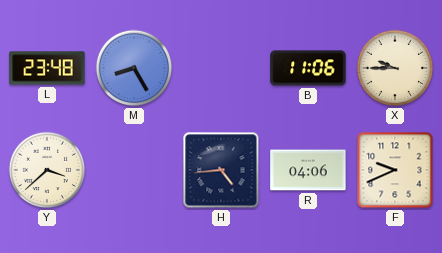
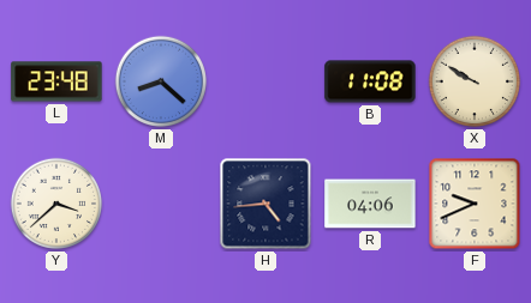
M: 8:25 -> 8:22 (161, 81)
B: 11:06 -> 11:08 (370, 81)
X: 9:45 -> 9:50 (475, 81)
